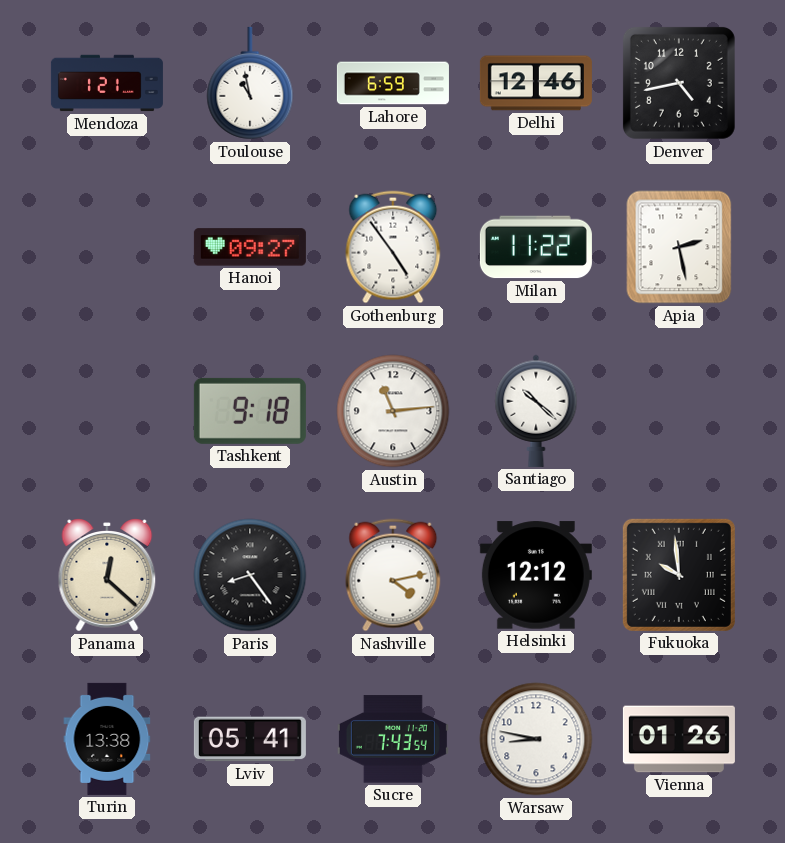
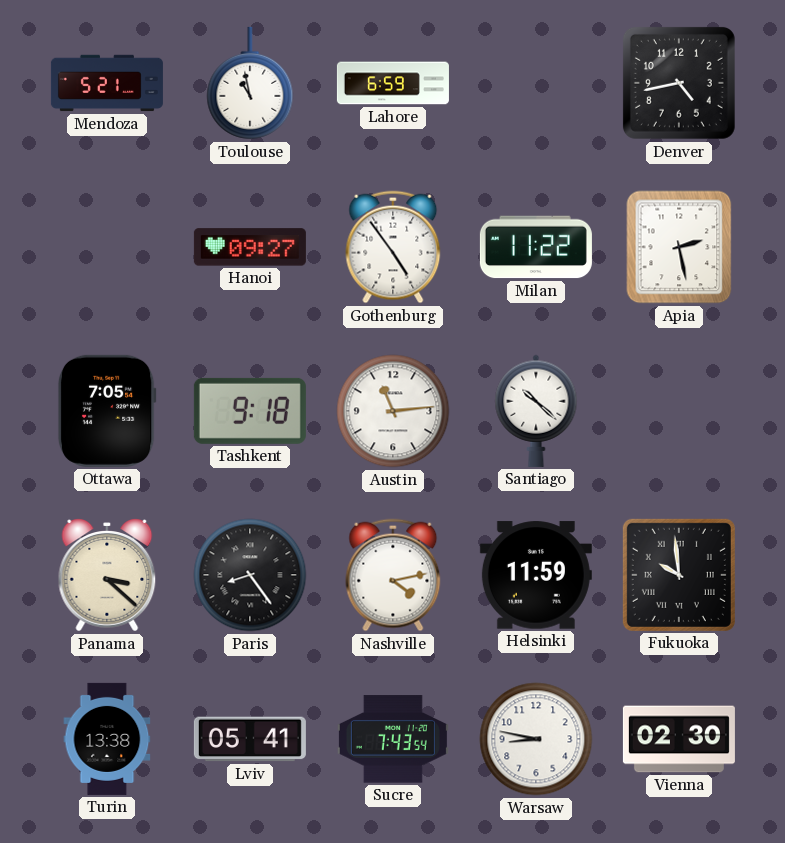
Mendoza: 1:21 -> 5:21 (107, 83)
Delhi: 12:46 -> none (536, 83)
Ottawa: none -> 7:05 (107, 411)
Panama: 12:22 -> 3:22 (107, 575)
Helsinki: 12:12 -> 11:59 (536, 575)
Vienna: 01:26 -> 02:30 (679, 739)
